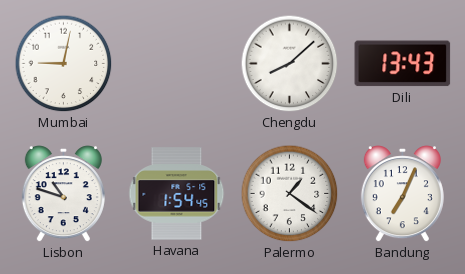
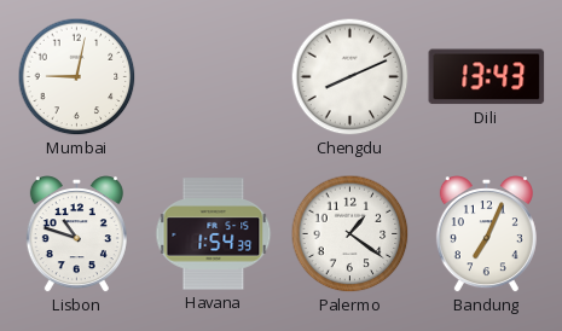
Chengdu: 8:08 -> 8:11 (350, 77)
Havana: 1:54:45 -> 1:54:39 (214, 234)
